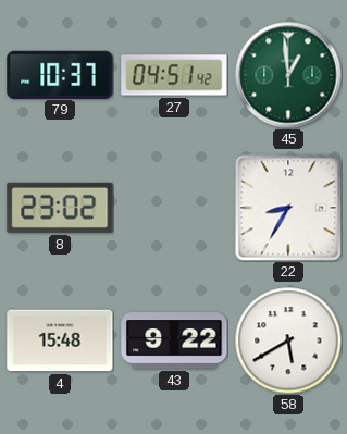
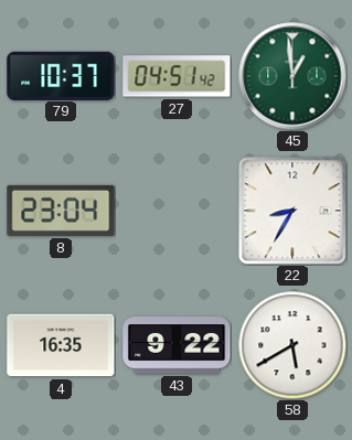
8: 23:02 -> 23:04 (61, 211)
4: 15:48 -> 16:35 (61, 345)
